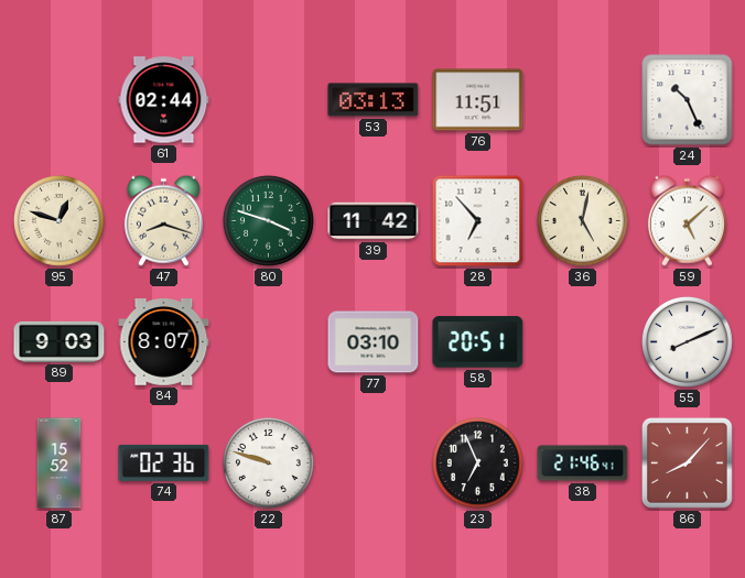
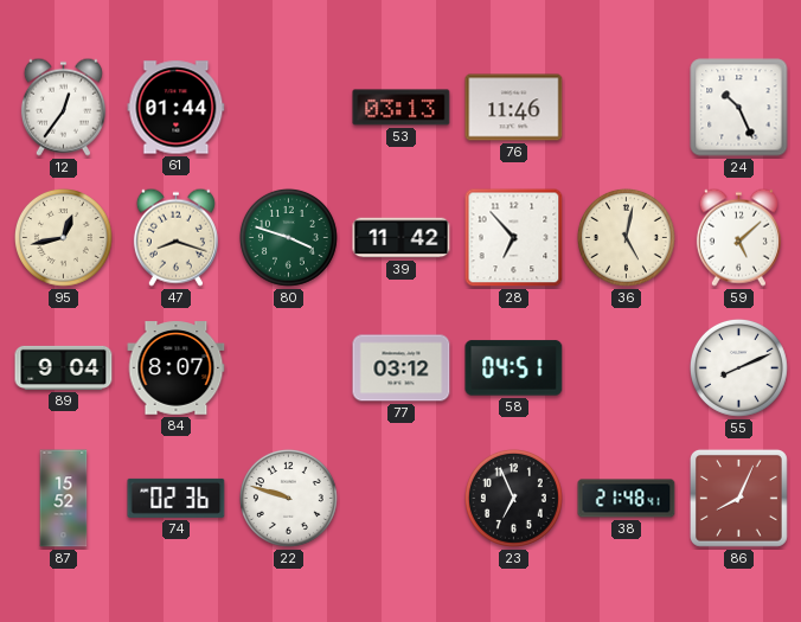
12: none -> 12:36 (63, 107)
61: 02:44 -> 01:44 (177, 108)
76: 11:51 -> 11:46 (514, 108)
95: 12:48 -> 12:43 (63, 237)
89: 9:03 -> 9:04 (64, 367)
77: 03:10 -> 03:12 (402, 368)
58: 20:51 -> 04:51 (514, 368)
38: 21:46 -> 21:48 (627, 499)
86: 8:07 -> 8:04 (738, 498)
